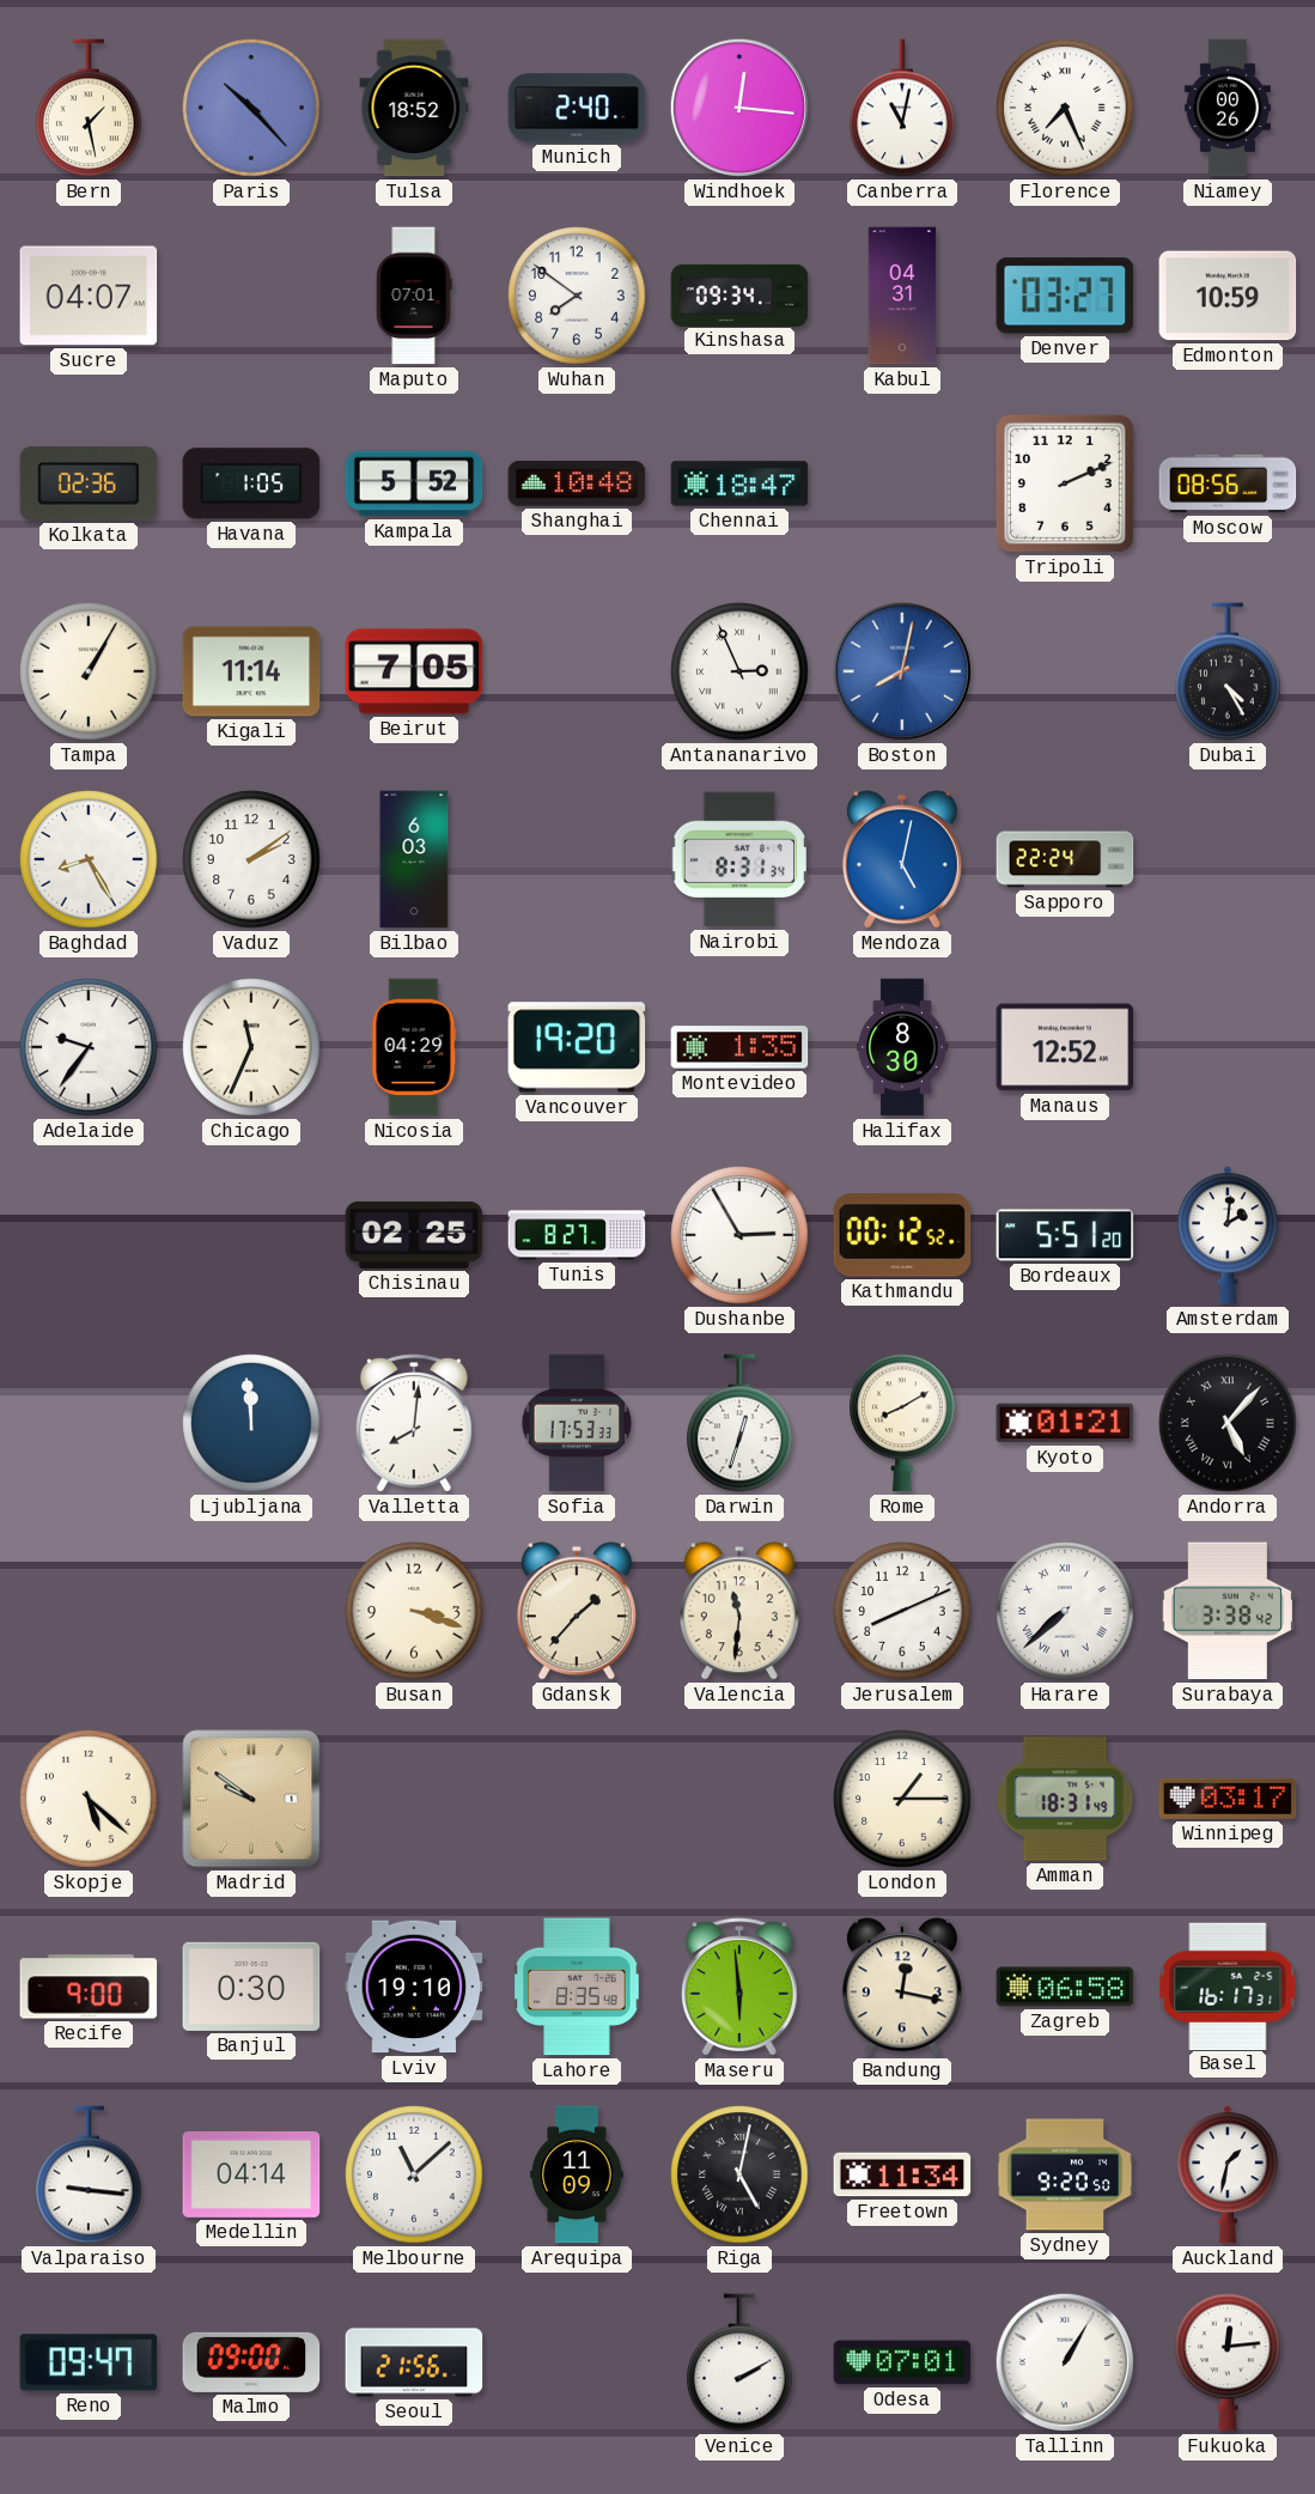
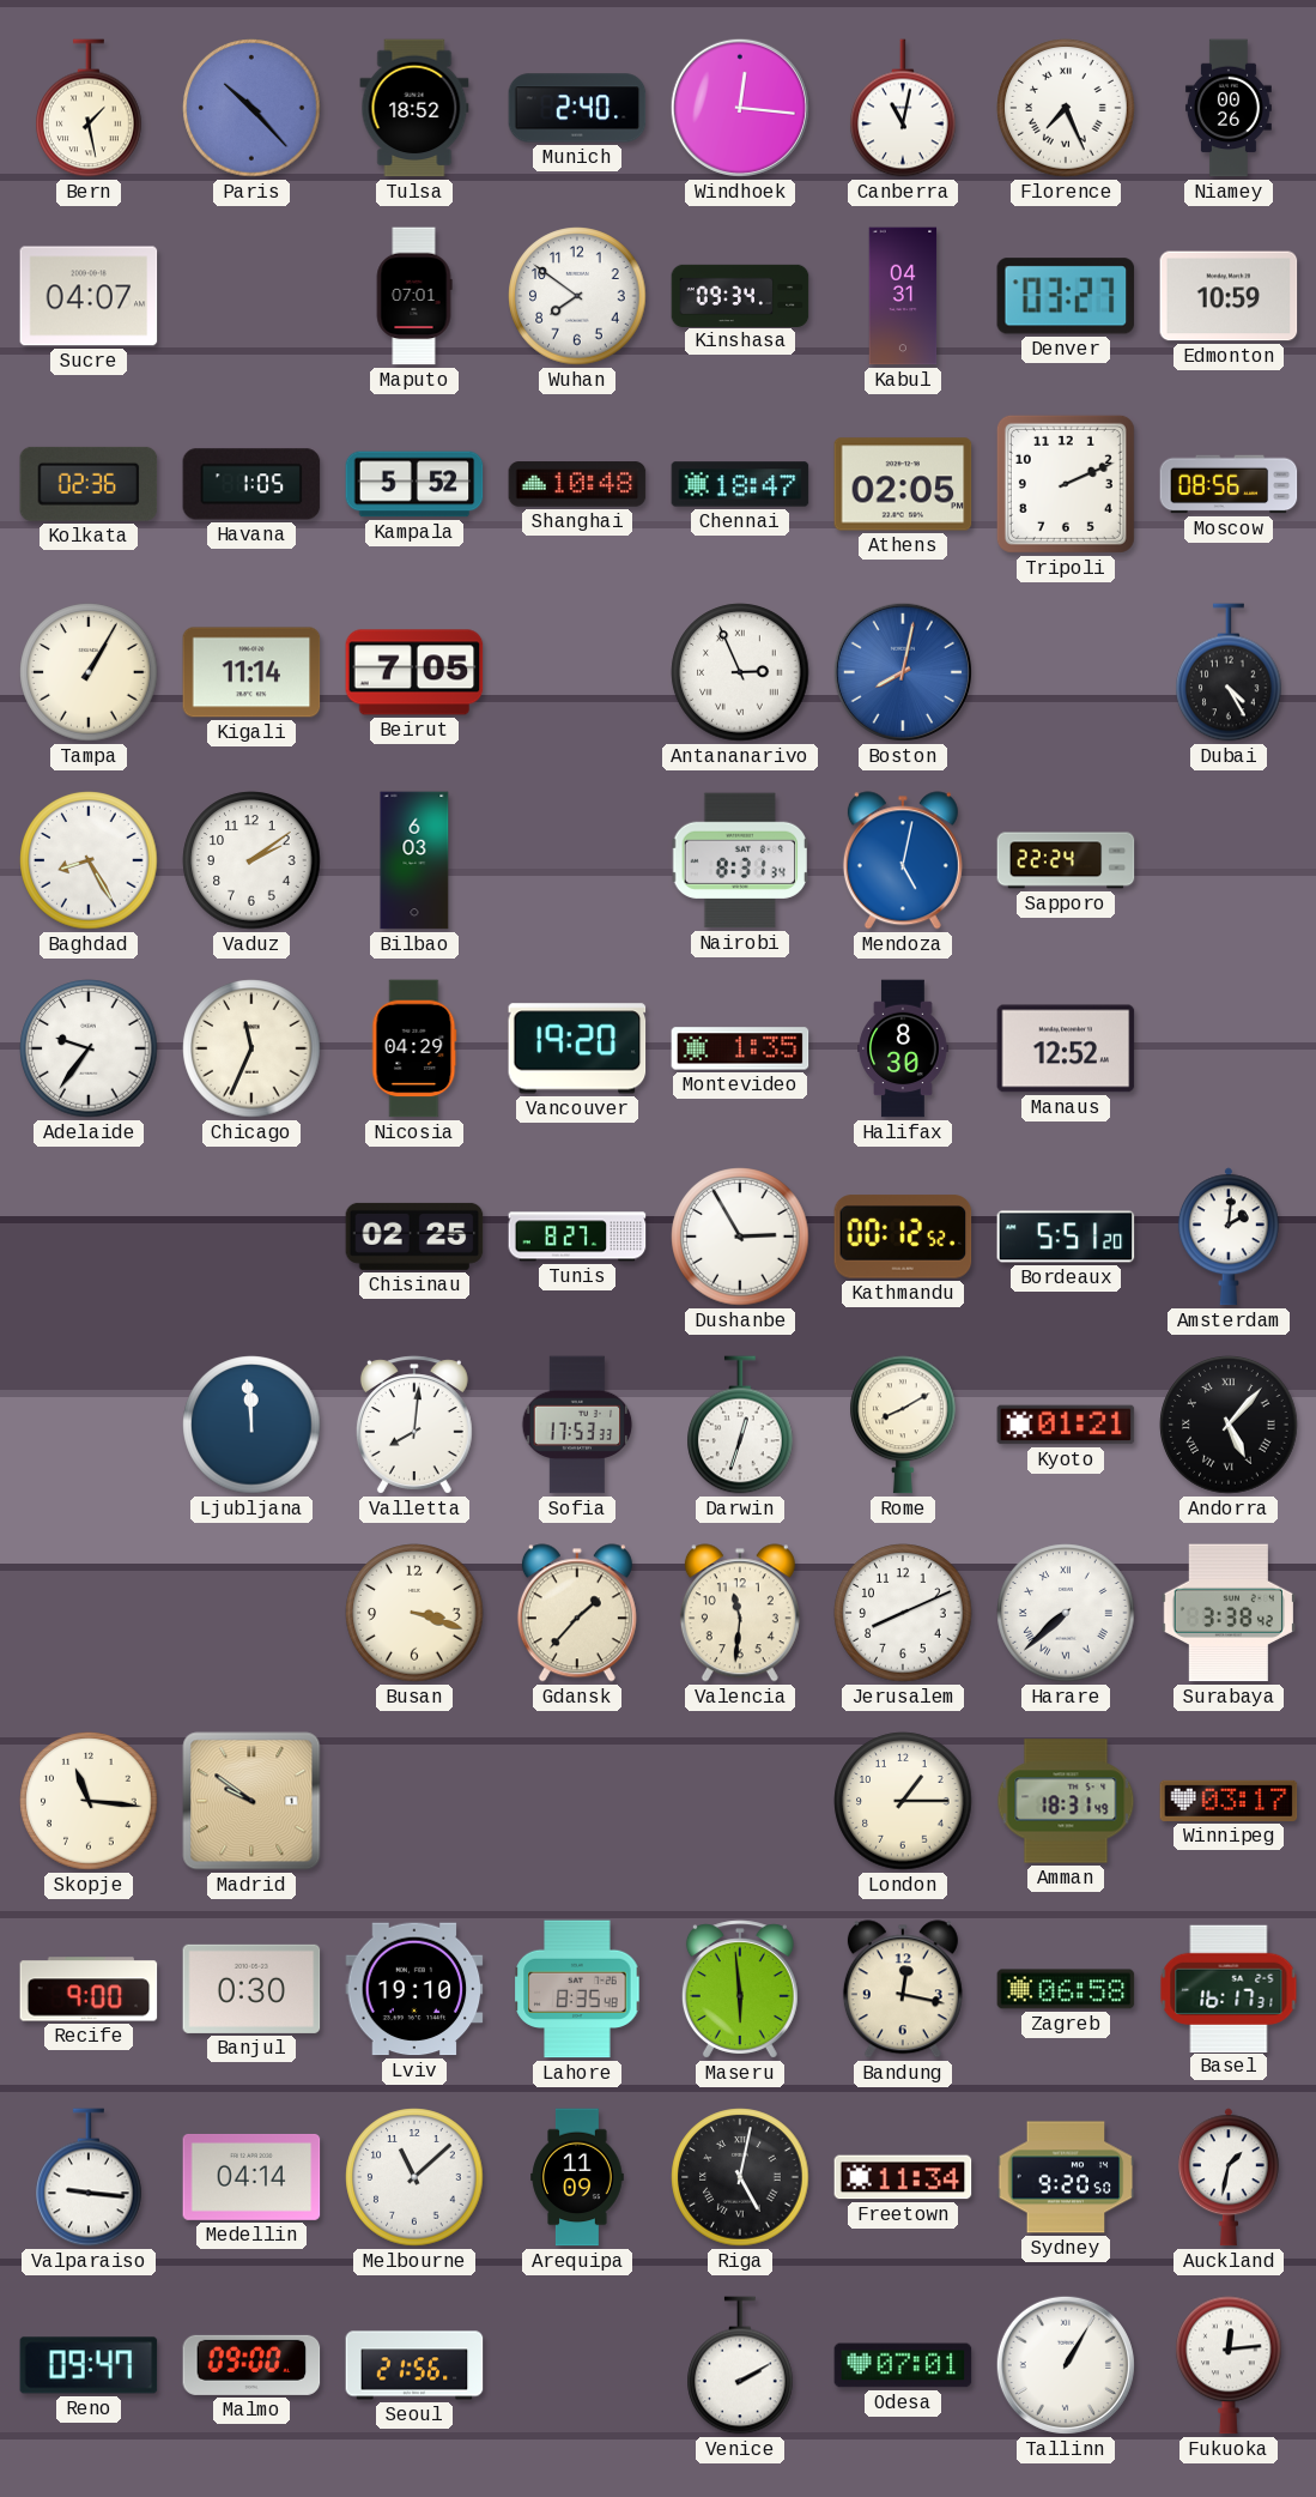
Athens: none -> 02:05 (903, 484)
Skopje: 5:22 -> 11:16 (89, 1801)
